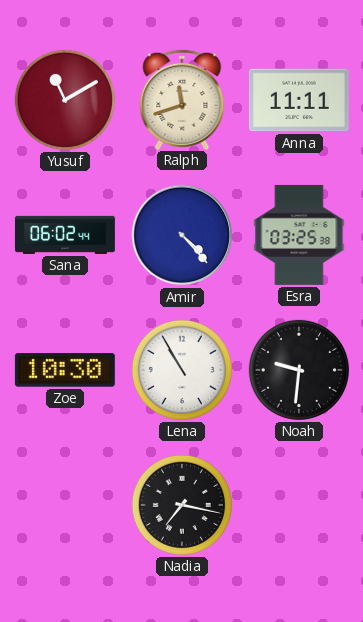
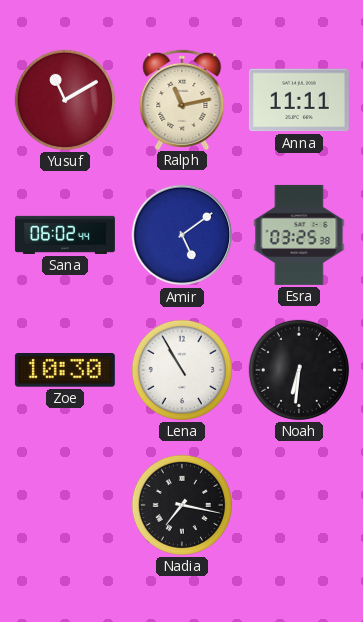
Ralph: 11:42 -> 11:13 (182, 99)
Amir: 4:23 -> 5:09 (182, 235)
Noah: 9:31 -> 6:31 (299, 370)
